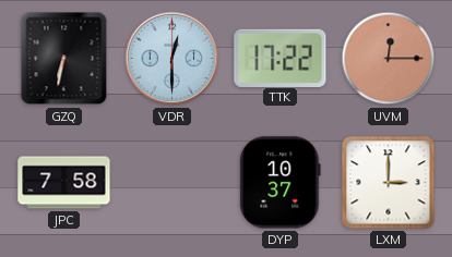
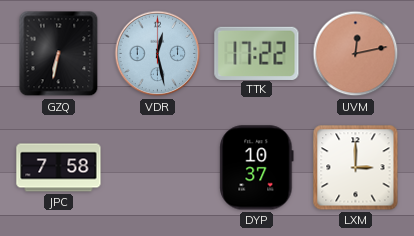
VDR: 12:30 -> 12:28 (158, 54)
UVM: 12:15 -> 12:13 (356, 54)
